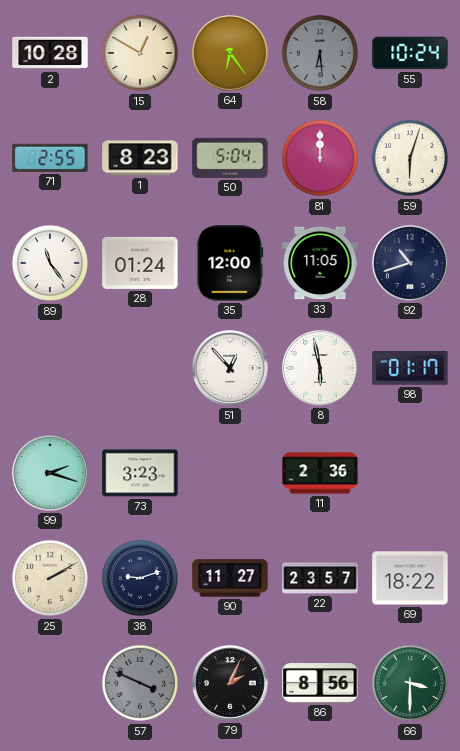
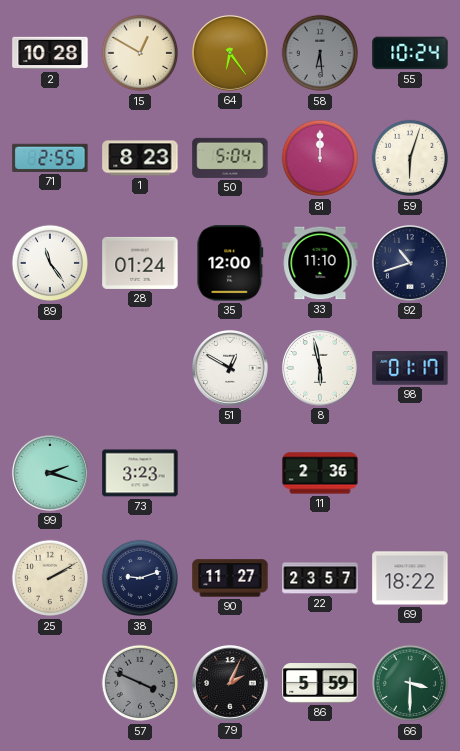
33: 11:05 -> 11:10 (320, 263)
51: 12:53 -> 12:50 (230, 368)
86: 8:56 -> 5:59 (320, 684)
